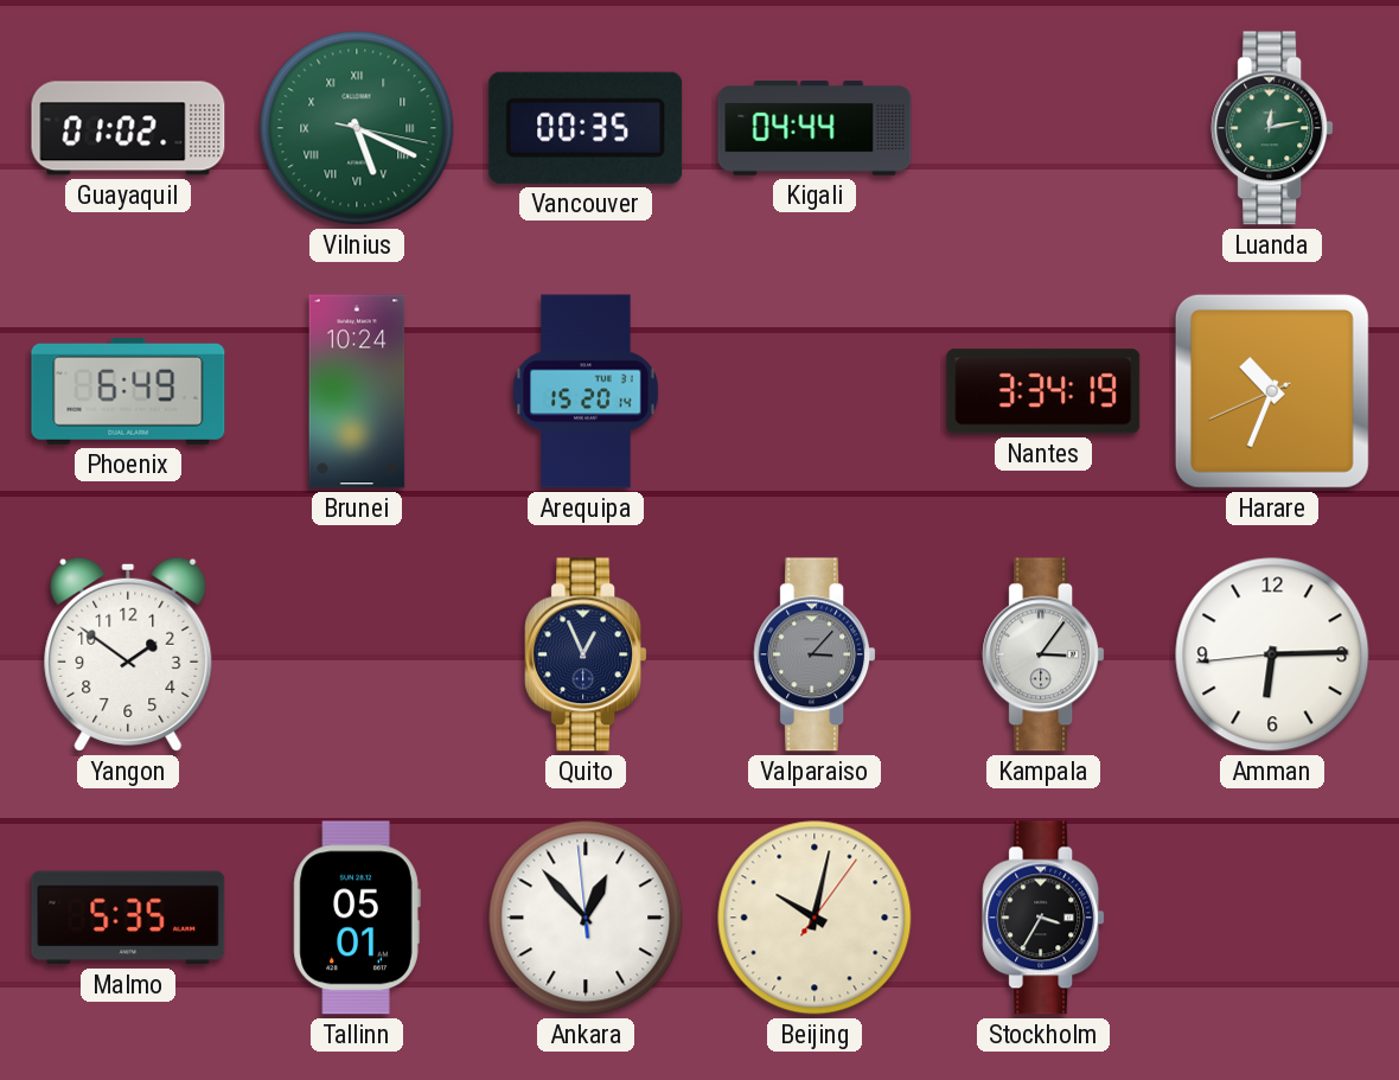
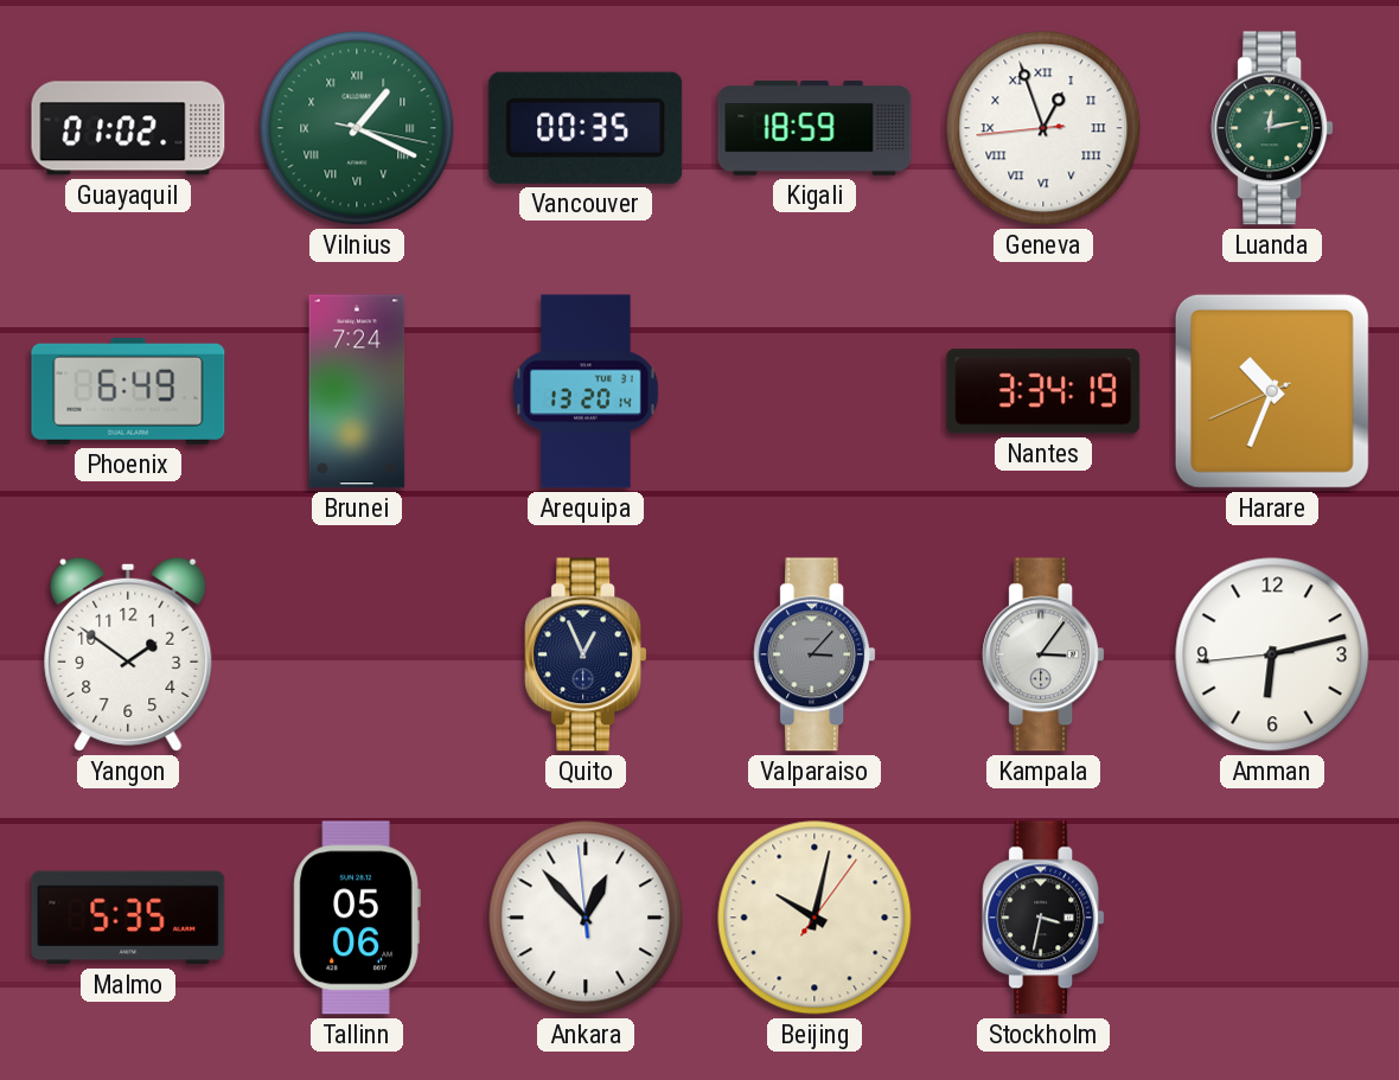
Vilnius: 5:19 -> 1:19 (357, 128)
Kigali: 04:44 -> 18:59 (815, 128)
Geneva: none -> 12:56 (1043, 128)
Brunei: 10:24 -> 7:24 (357, 391)
Arequipa: 15:20 -> 13:20 (586, 391)
Amman: 6:14 -> 6:12 (1272, 654)
Tallinn: 05:01 -> 05:06 (357, 918)
Stockholm: 3:35 -> 3:32 (1043, 918)
